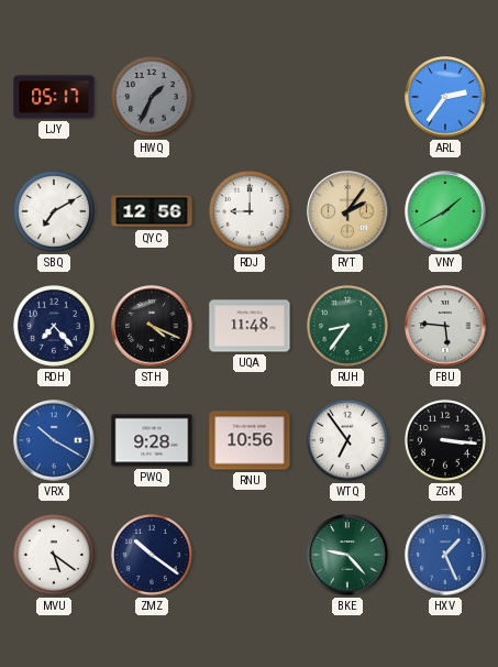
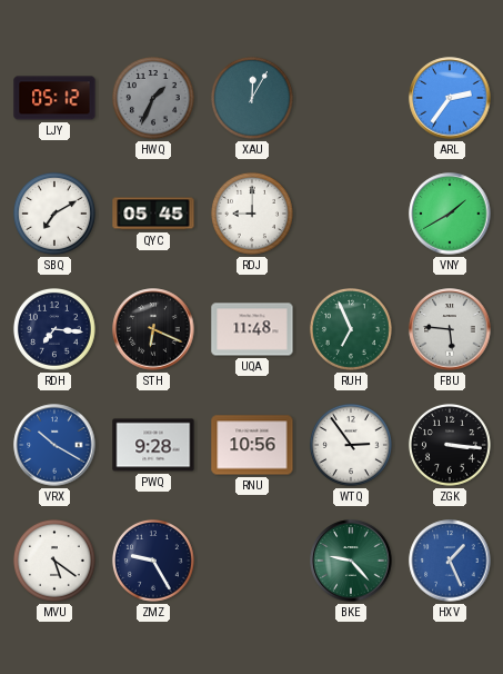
LJY: 05:17 -> 05:12 (54, 98)
XAU: none -> 12:05 (252, 98)
QYC: 12:56 -> 05:45 (153, 214)
RYT: 2:06 -> none (347, 211)
RDH: 7:23 -> 7:16 (54, 329)
STH: 4:19 -> 6:19 (153, 329)
RUH: 8:36 -> 6:56 (351, 329)
WTQ: 6:54 -> 2:54 (351, 445)
ZMZ: 10:21 -> 9:25 (153, 561)
